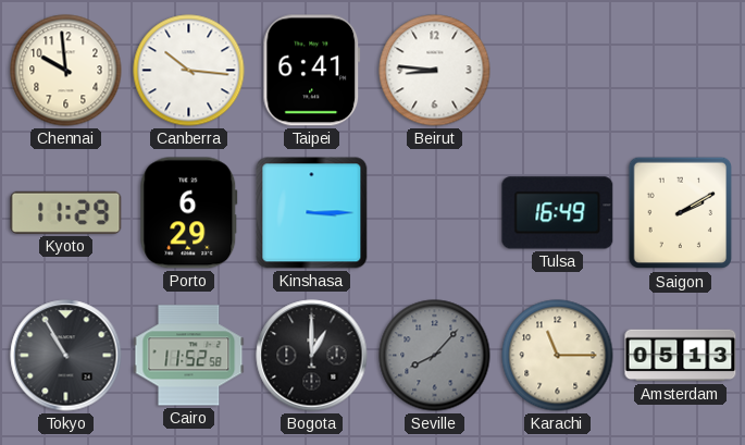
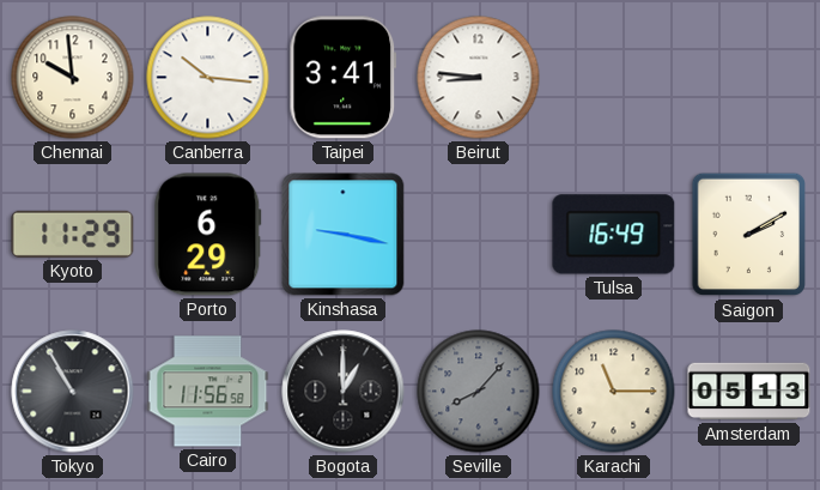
Taipei: 6:41 -> 3:41 (344, 78)
Kinshasa: 3:15 -> 9:17 (344, 235)
Cairo: 11:52 -> 11:56 (208, 392)
